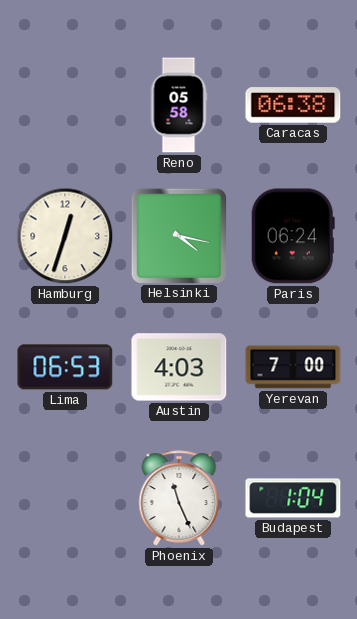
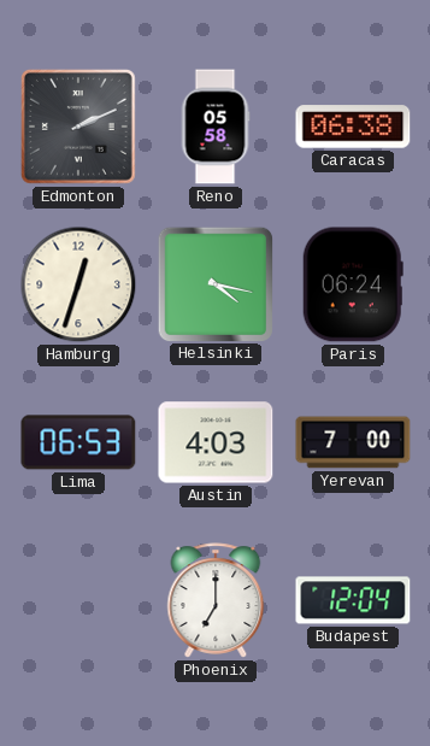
Edmonton: none -> 2:11 (78, 127)
Phoenix: 11:26 -> 7:00 (216, 600)
Budapest: 1:04 -> 12:04 (353, 600)
